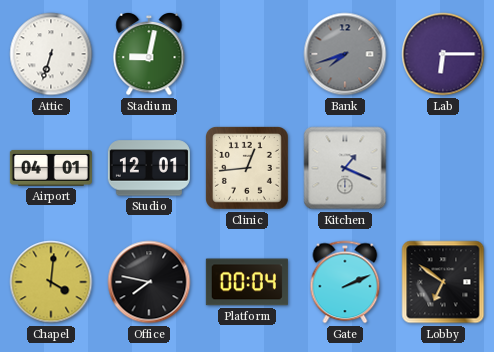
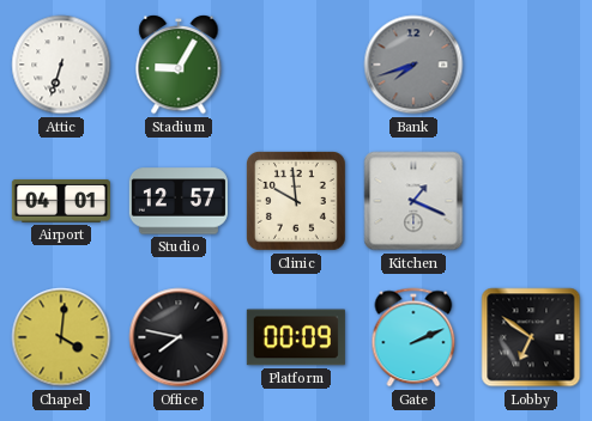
Stadium: 9:02 -> 9:05 (179, 65)
Lab: 6:15 -> none (443, 54)
Studio: 12:01 -> 12:57 (179, 201)
Clinic: 12:44 -> 9:59 (297, 202)
Platform: 00:04 -> 00:09 (296, 337)
